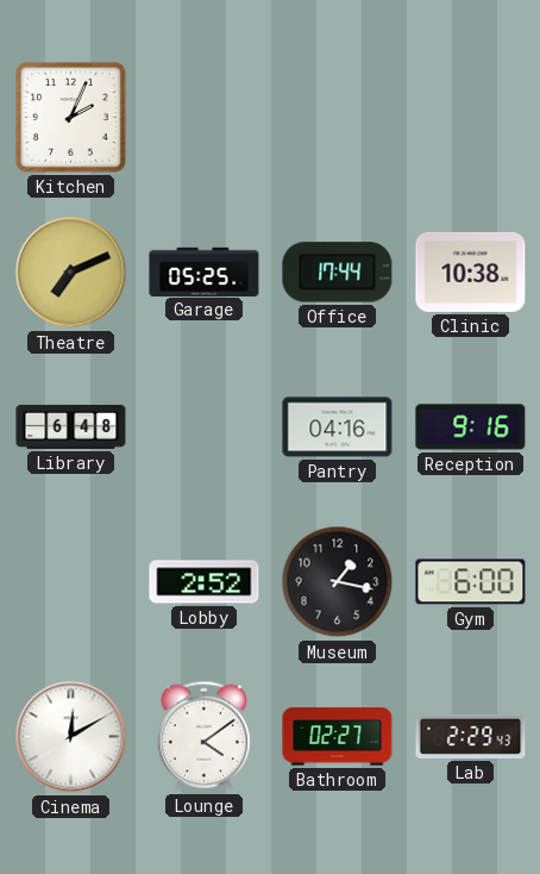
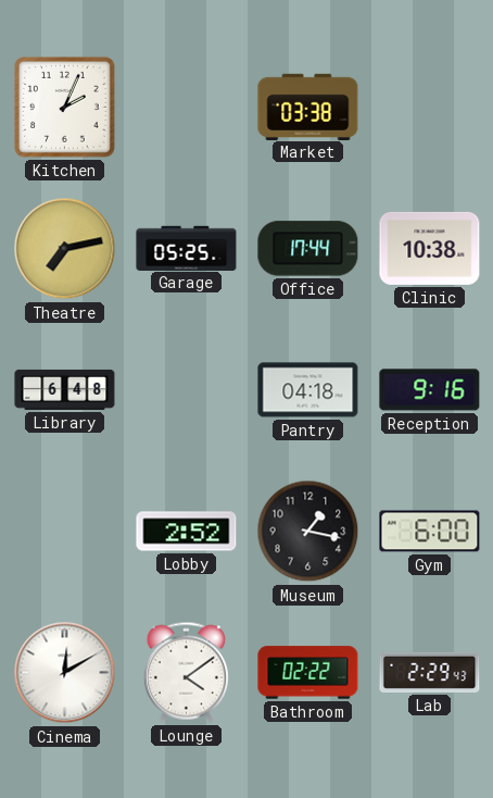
Market: none -> 03:38 (308, 107)
Theatre: 7:11 -> 7:13 (65, 249)
Pantry: 04:16 -> 04:18 (308, 390)
Bathroom: 02:27 -> 02:22 (308, 673)
